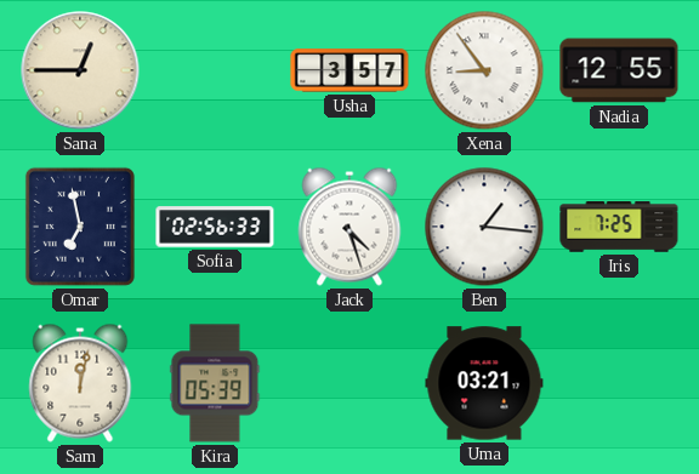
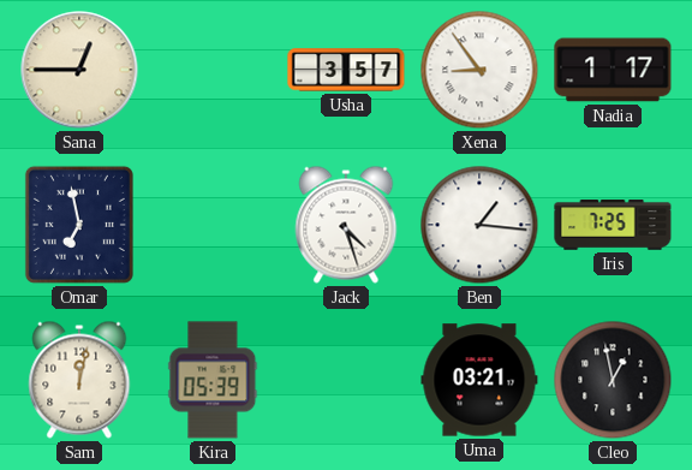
Nadia: 12:55 -> 1:17 (613, 70)
Sofia: 02:56 -> none (215, 227)
Cleo: none -> 12:58 (613, 380)
